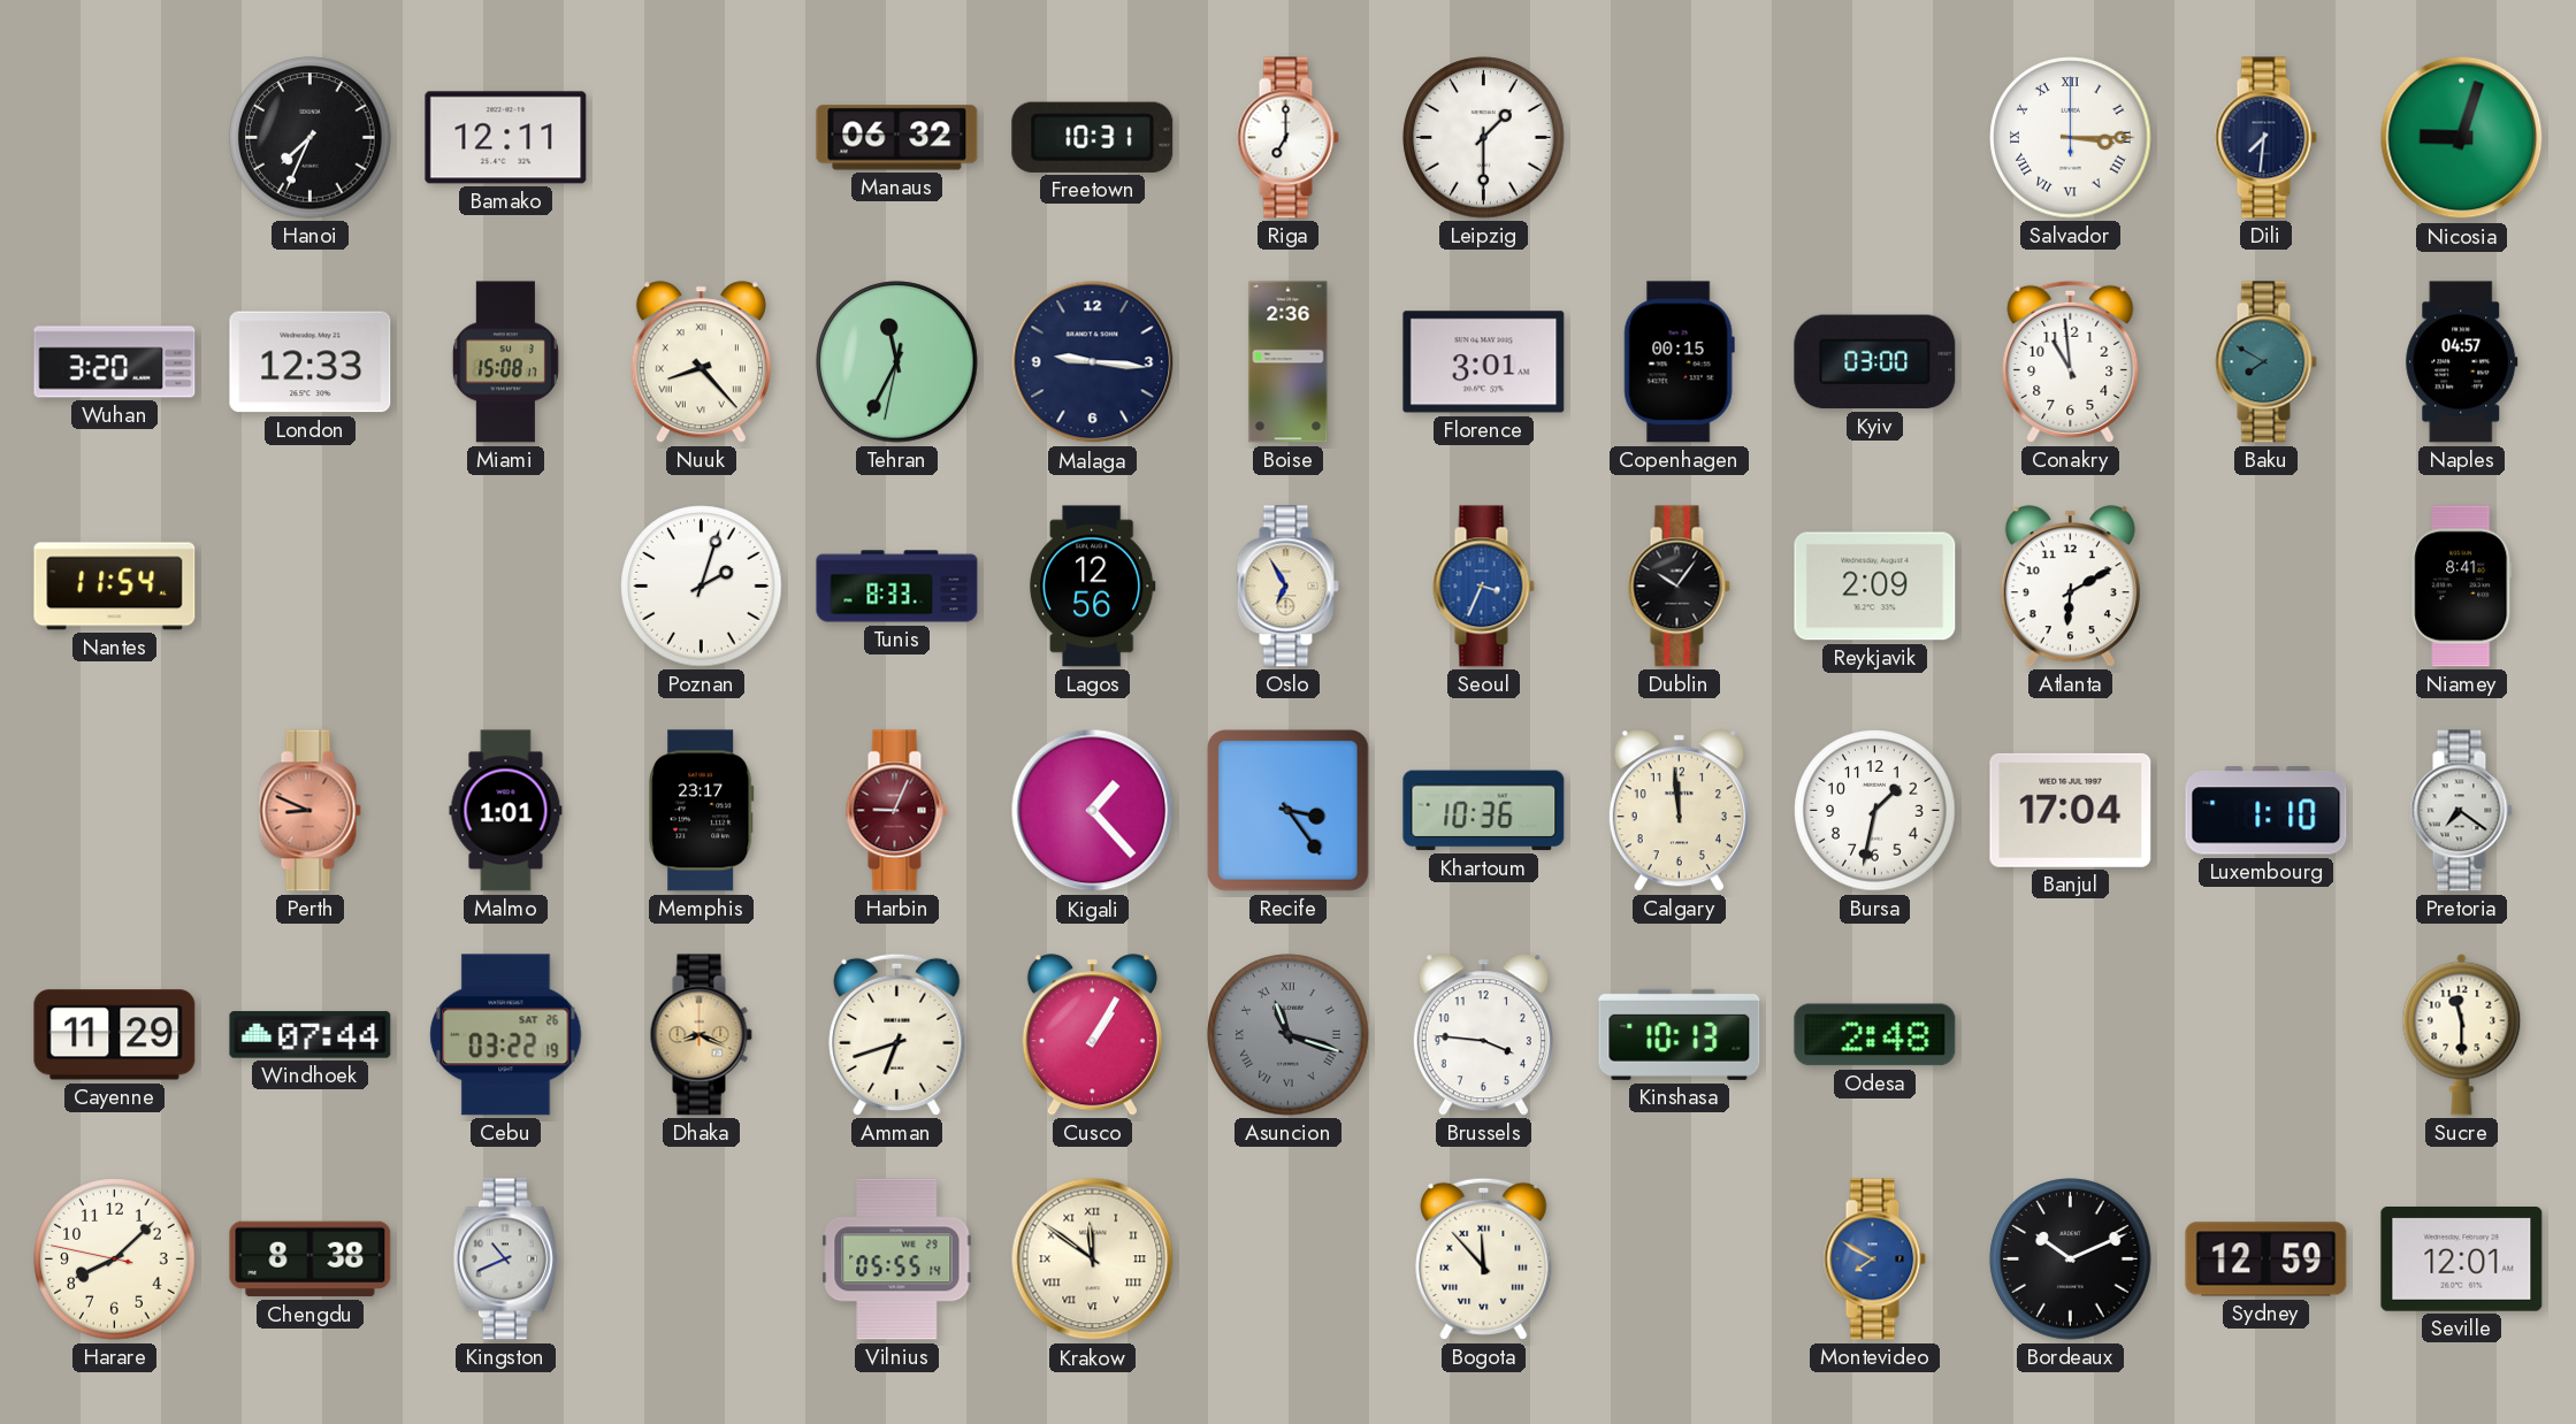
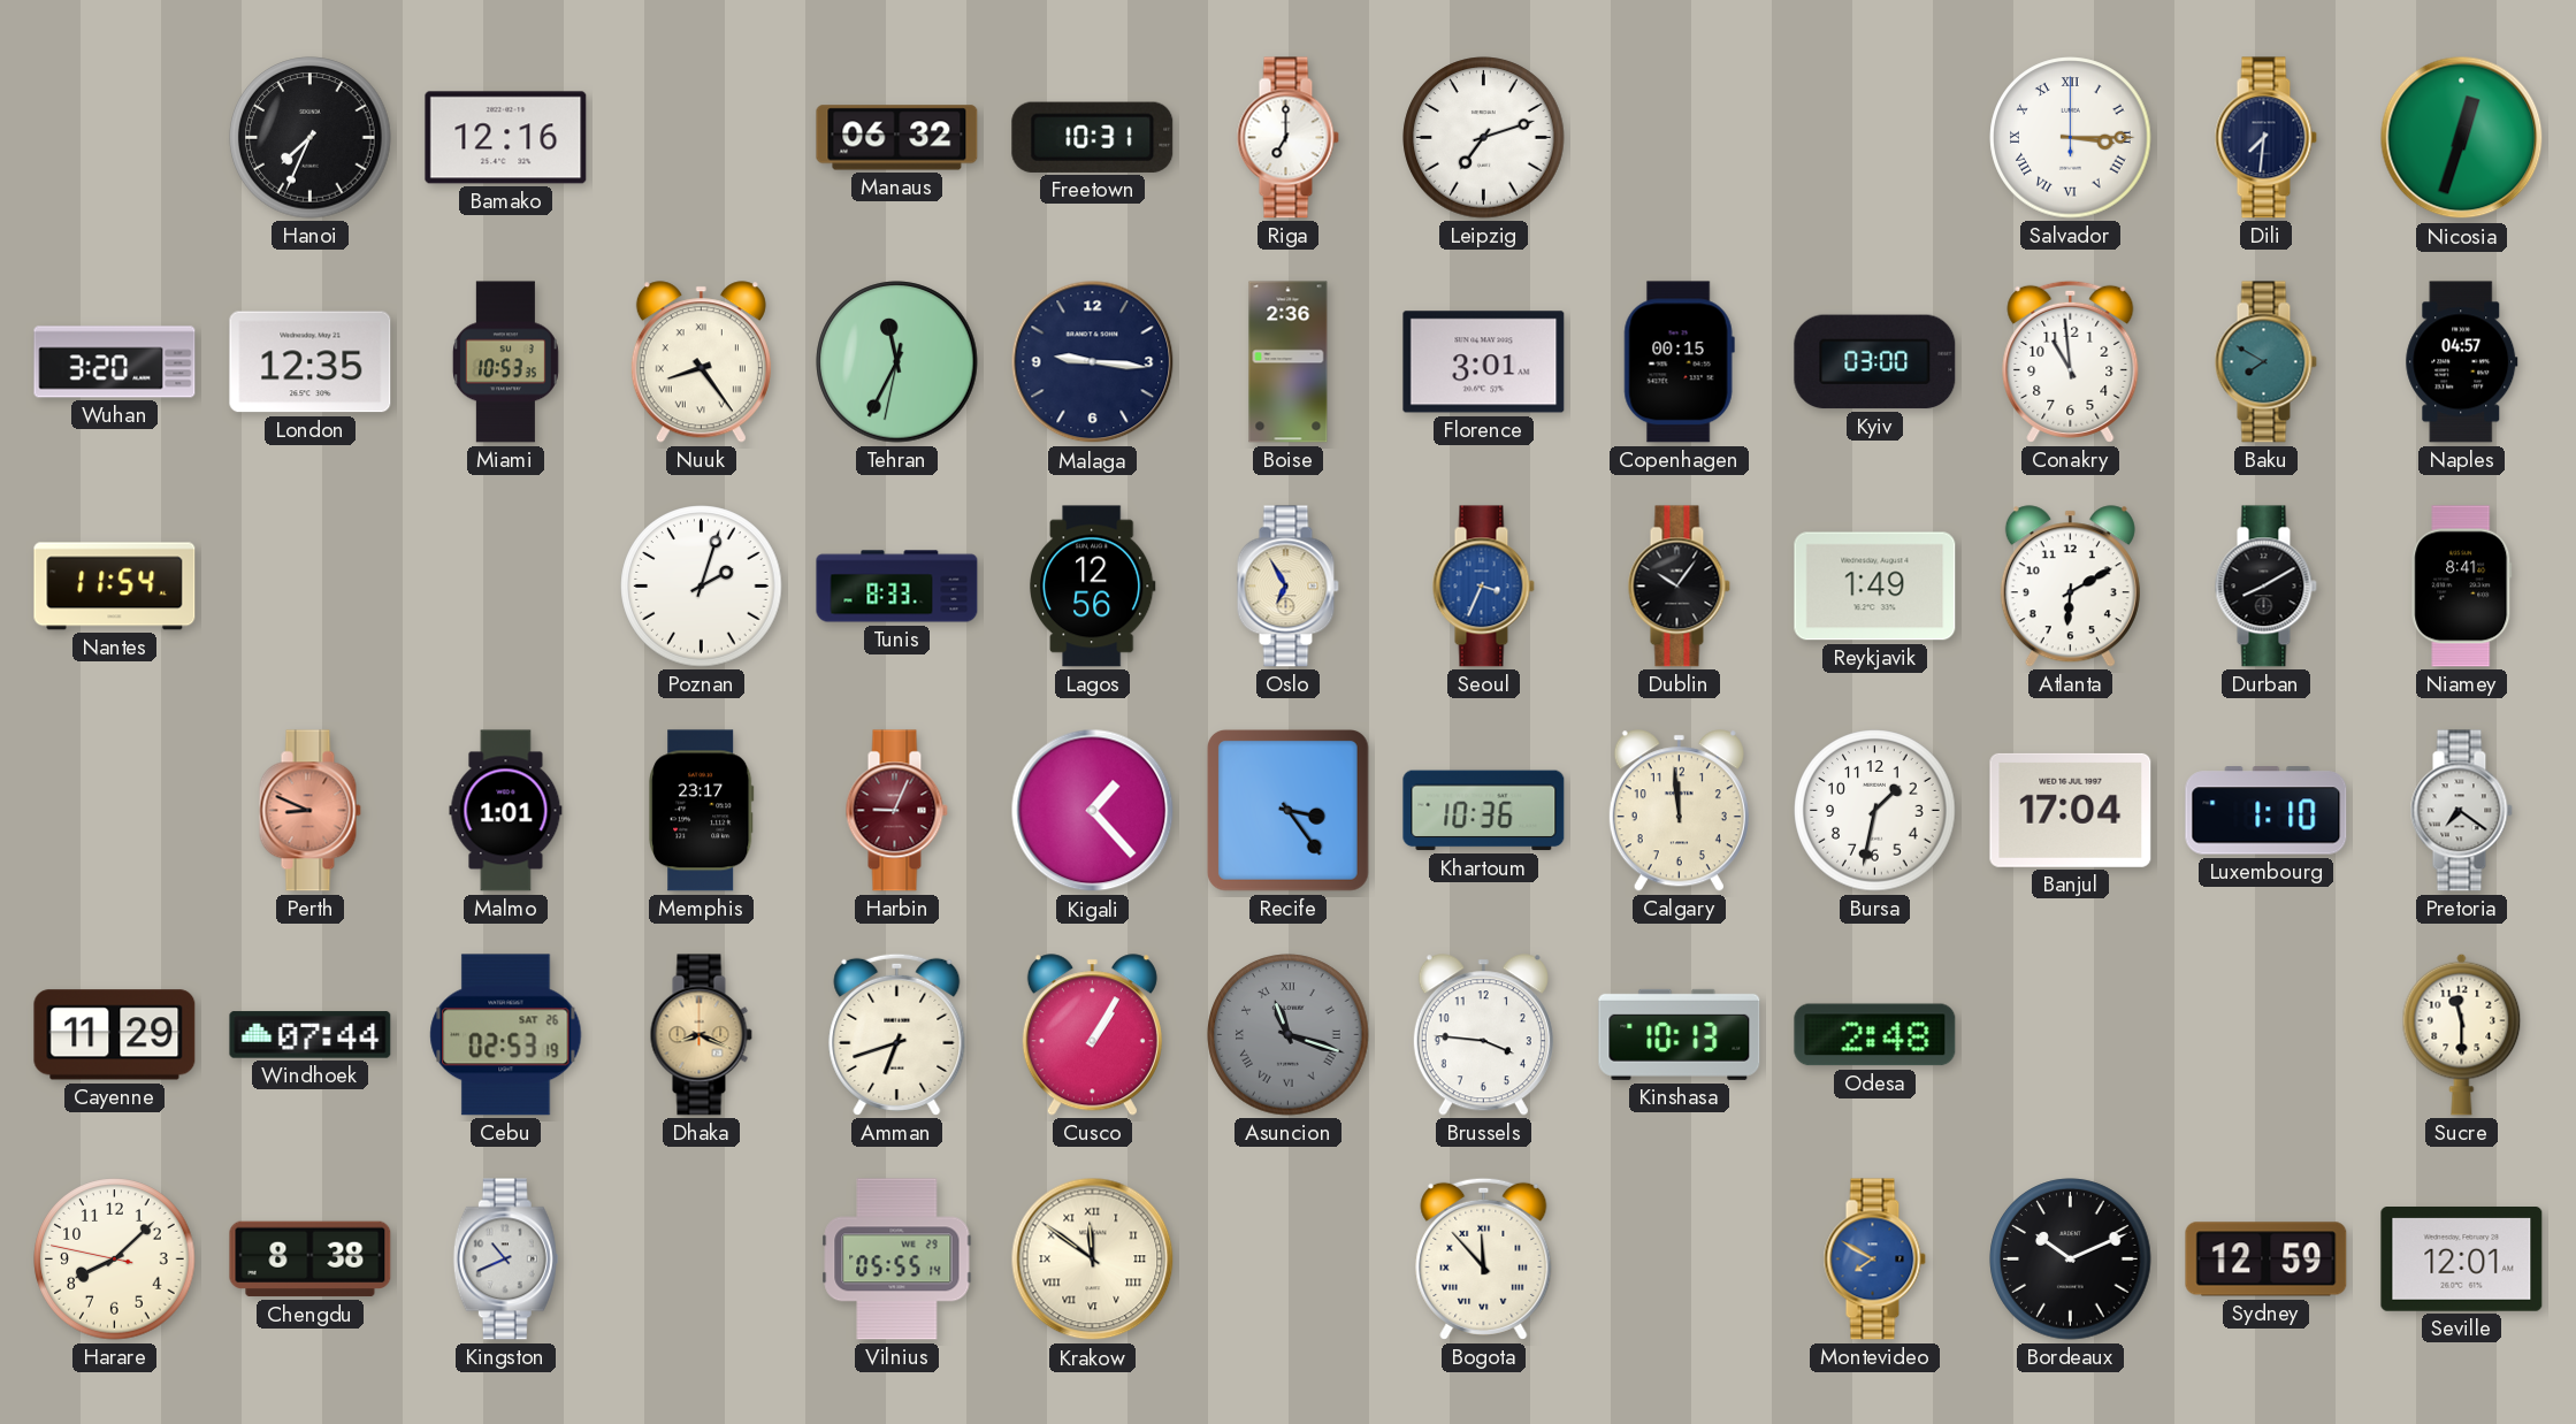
Bamako: 12:11 -> 12:16 (506, 138)
Leipzig: 1:30 -> 7:12 (1484, 138)
Nicosia: 9:03 -> 12:33 (2462, 138)
London: 12:33 -> 12:35 (311, 362)
Miami: 15:08 -> 10:53 (505, 362)
Nuuk: 8:23 -> 8:24 (701, 362)
Reykjavik: 2:09 -> 1:49 (1875, 587)
Durban: none -> 8:10 (2265, 587)
Cebu: 03:22 -> 02:53 (506, 1035)
